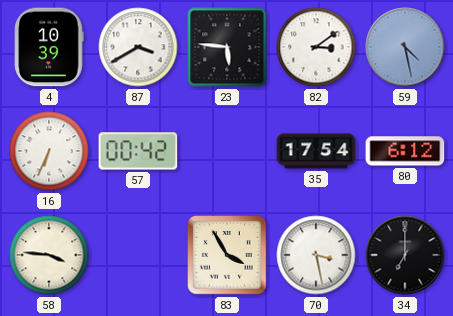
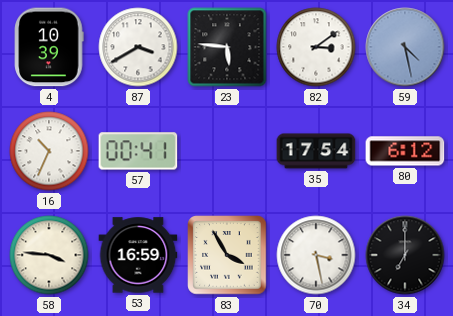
16: 6:34 -> 10:34 (49, 151)
57: 00:42 -> 00:41 (138, 151)
53: none -> 16:59 (138, 255)
